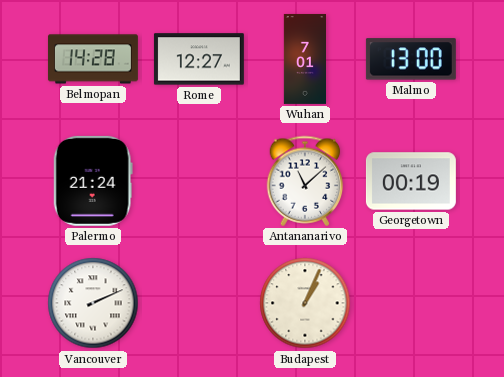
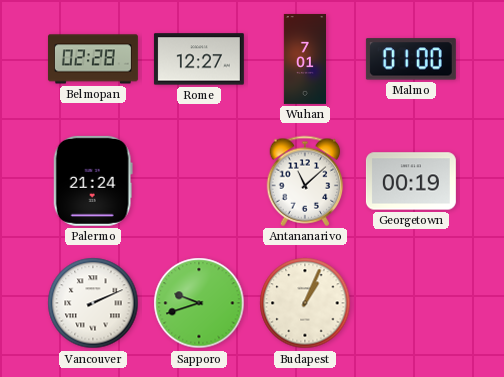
Belmopan: 14:28 -> 02:28 (93, 59)
Malmo: 13:00 -> 01:00 (411, 59)
Sapporo: none -> 9:42 (199, 303)
